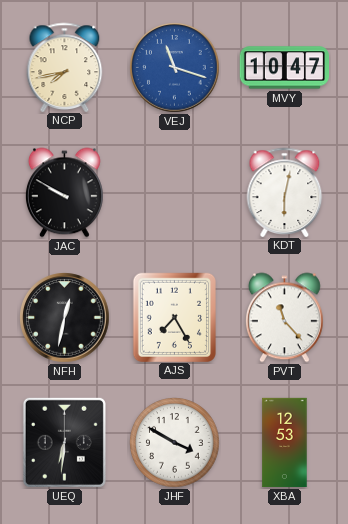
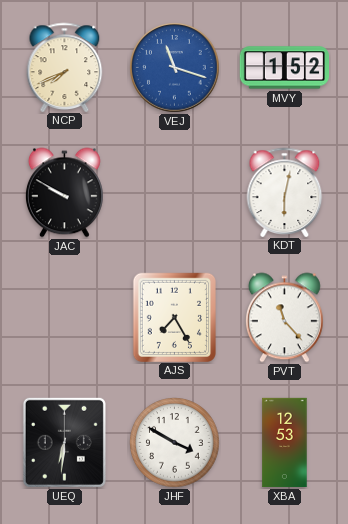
NCP: 7:43 -> 7:41 (65, 67)
MVY: 10:47 -> 1:52 (284, 68)
NFH: 12:32 -> none (65, 318)
